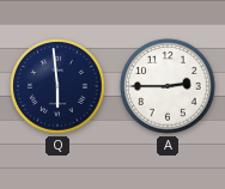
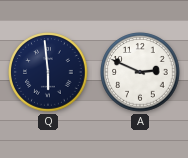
A: 2:45 -> 2:49 (140, 72)
